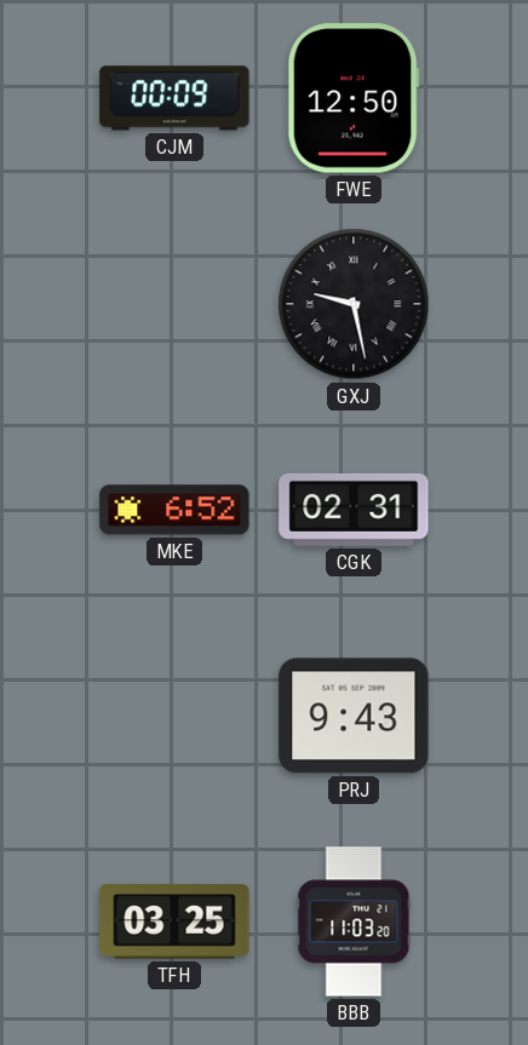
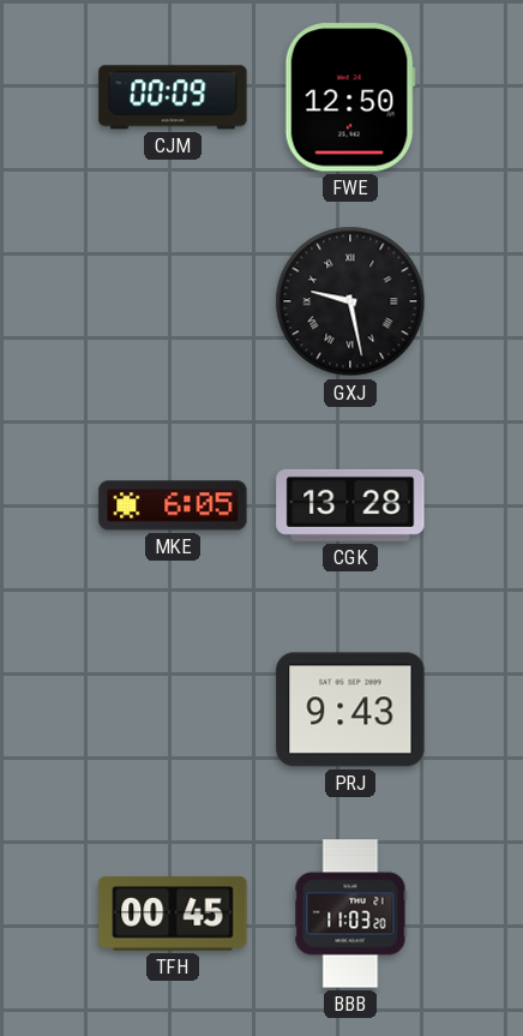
MKE: 6:52 -> 6:05 (173, 505)
CGK: 02:31 -> 13:28 (350, 505)
TFH: 03:25 -> 00:45 (173, 914)
